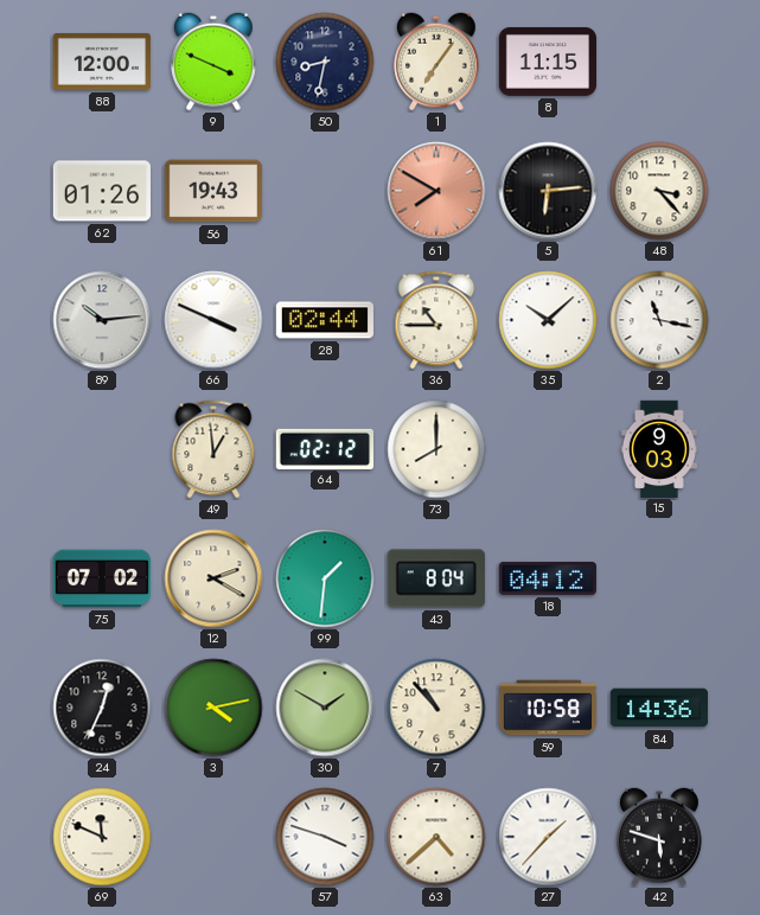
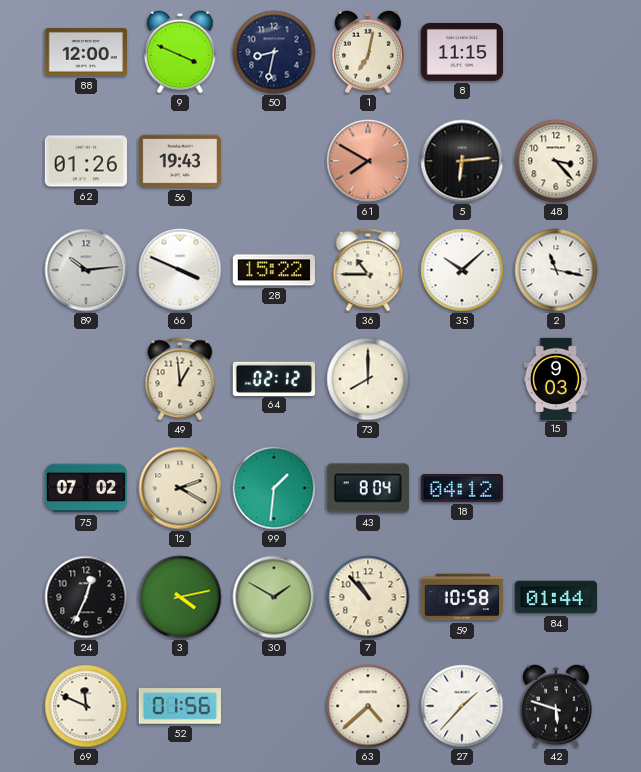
1: 7:06 -> 7:02 (368, 52)
28: 02:44 -> 15:22 (273, 270)
84: 14:36 -> 01:44 (555, 597)
52: none -> 01:56 (180, 706)
57: 3:48 -> none (325, 837)
